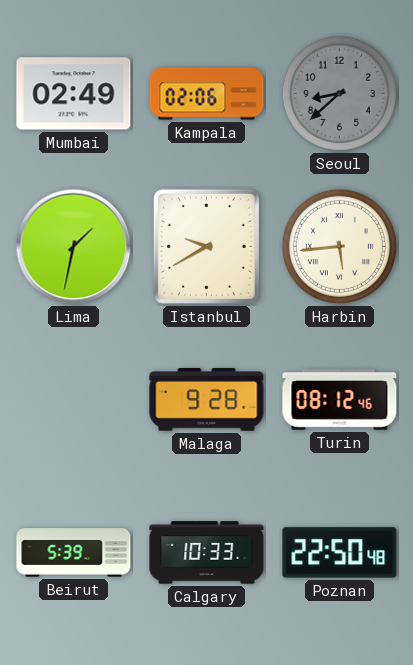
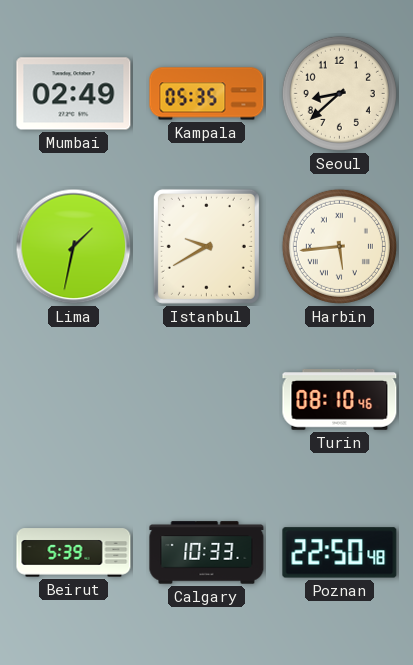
Kampala: 02:06 -> 05:35 (207, 94)
Seoul dial: grey -> cream (339, 93)
Malaga: 9:28 -> none (207, 400)
Turin: 08:12 -> 08:10 (340, 400)
